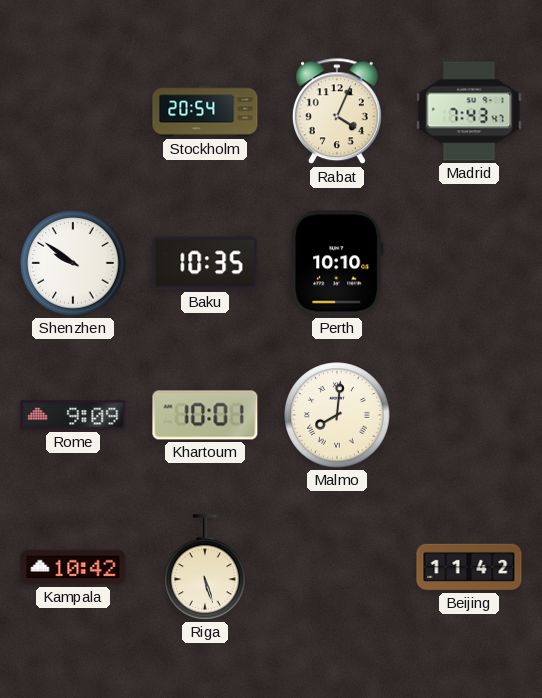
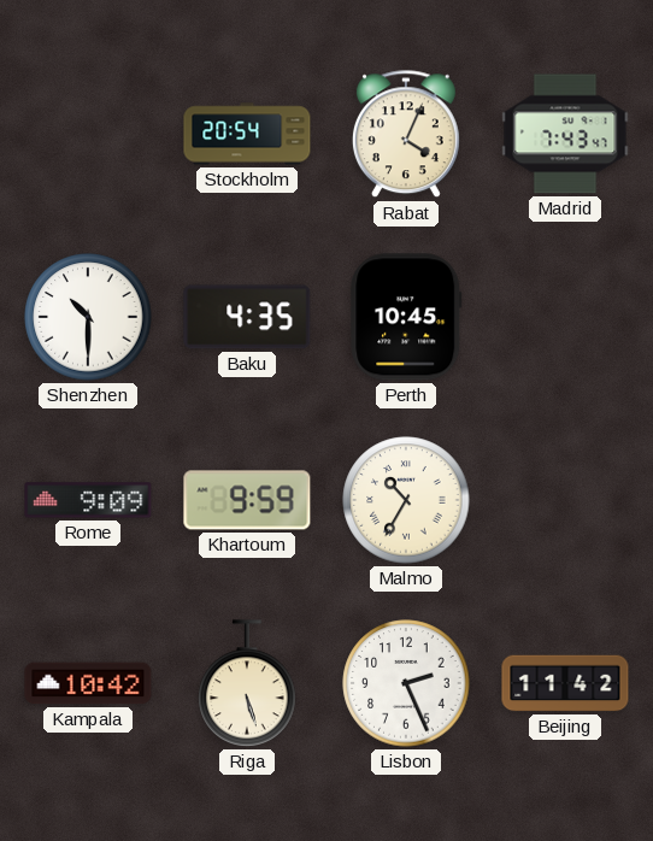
Shenzhen: 9:51 -> 10:30 (88, 317)
Baku: 10:35 -> 4:35 (247, 317)
Perth: 10:10 -> 10:45 (406, 317)
Khartoum: 10:01 -> 9:59 (247, 500)
Malmo: 8:01 -> 10:35 (406, 500)
Lisbon: none -> 2:26 (406, 683)
